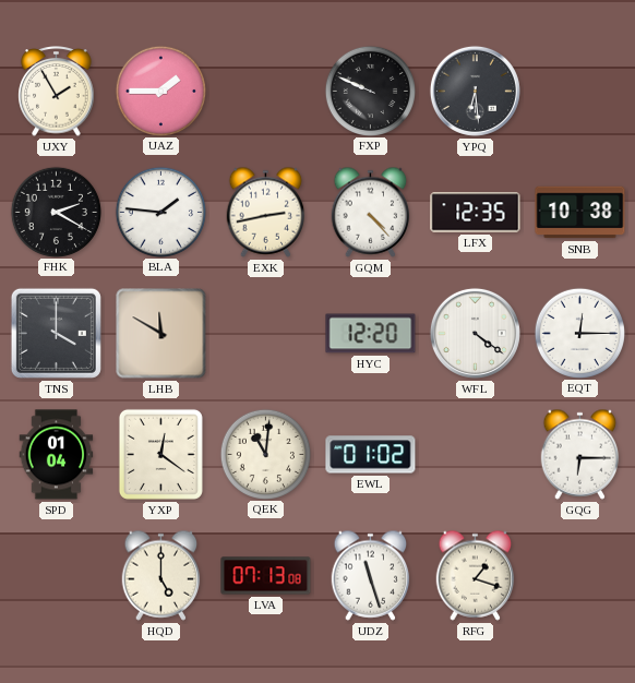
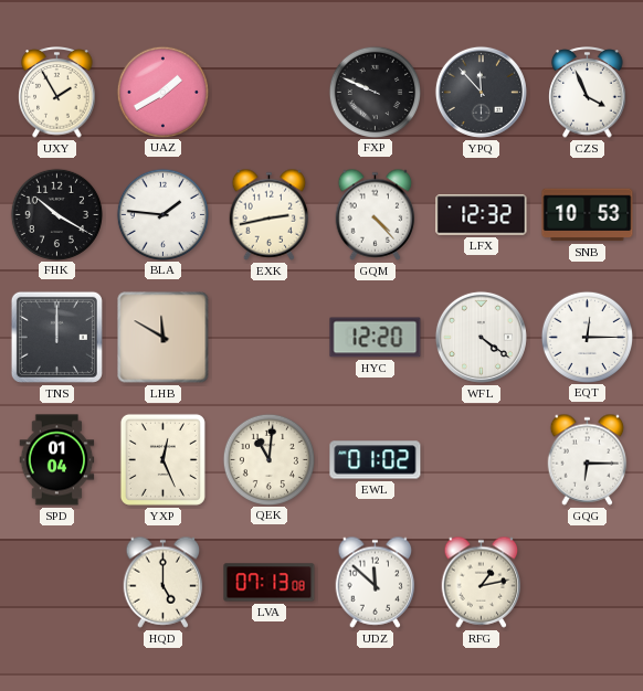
UAZ: 1:45 -> 1:40 (162, 92)
YPQ: 6:29 -> 11:53 (481, 92)
CZS: none -> 3:56 (588, 93)
FHK: 2:20 -> 10:20 (56, 214)
LFX: 12:35 -> 12:32 (482, 215)
SNB: 10:38 -> 10:53 (588, 215)
TNS: 4:00 -> 12:00 (56, 337)
YXP: 12:21 -> 12:26 (162, 459)
UDZ: 11:27 -> 11:52 (376, 582)
RFG: 1:18 -> 1:13 (482, 582)
